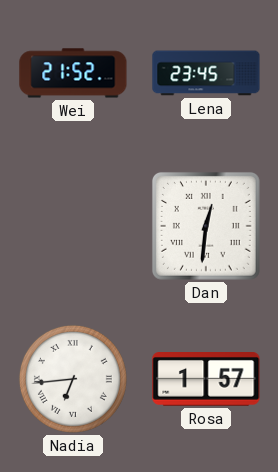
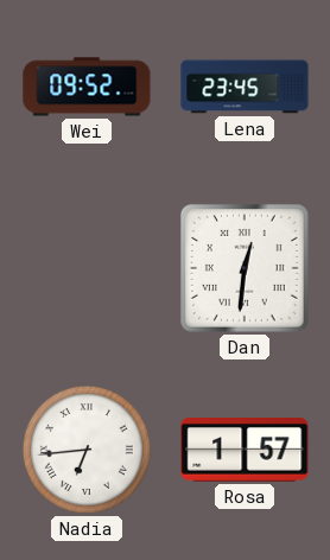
Wei: 21:52 -> 09:52 (87, 87)
